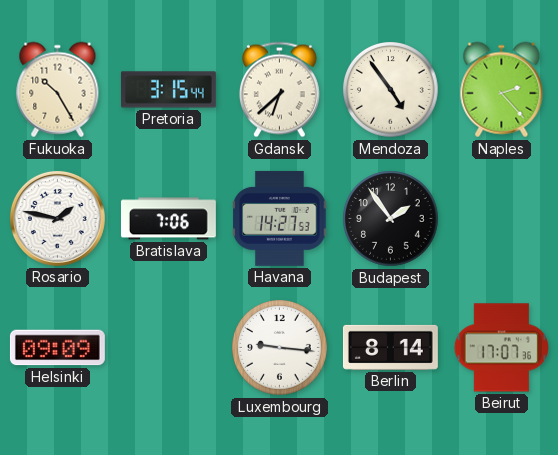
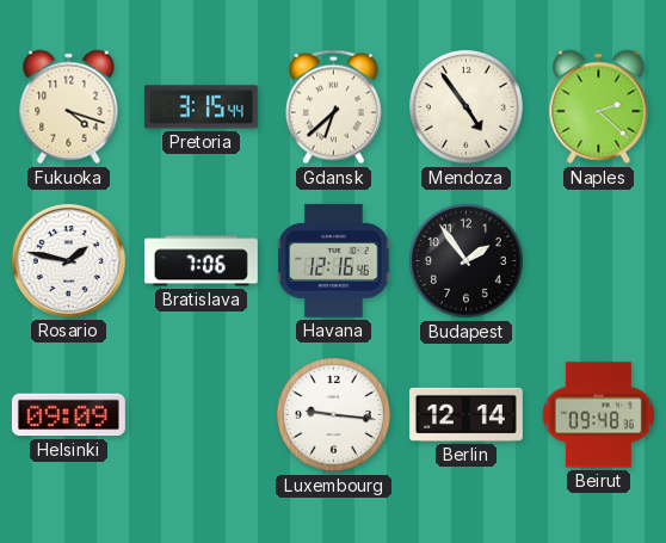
Fukuoka: 10:25 -> 4:18 (69, 107)
Naples: 2:23 -> 2:22 (599, 107)
Havana: 14:27 -> 12:16 (334, 260)
Berlin: 8:14 -> 12:14 (465, 414)
Beirut: 17:07 -> 09:48 (598, 415)
